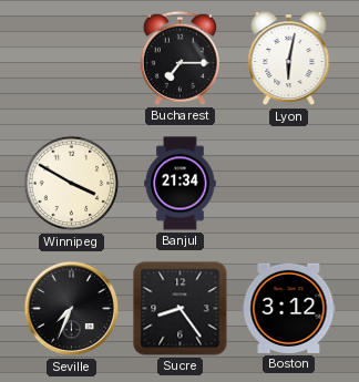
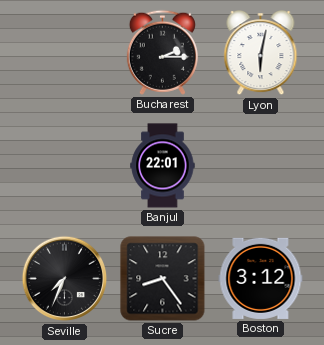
Bucharest: 7:15 -> 2:15 (162, 52)
Winnipeg: 3:50 -> none (72, 184)
Banjul: 21:34 -> 22:01 (163, 166)
